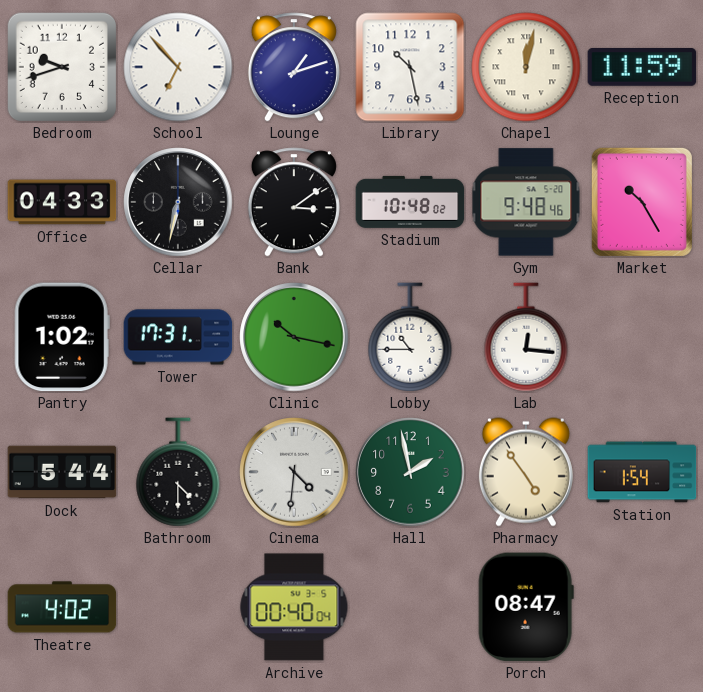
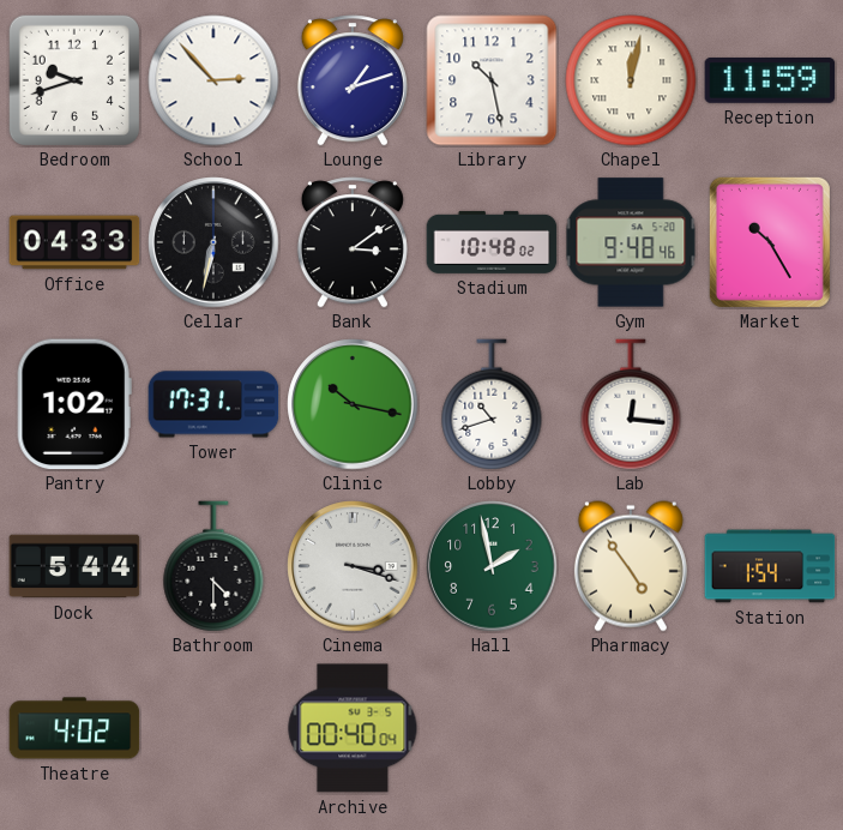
School: 6:53 -> 2:53 (213, 80)
Lobby: 10:45 -> 10:42 (492, 404)
Cinema: 4:31 -> 3:18 (353, 566)
Porch: 08:47 -> none (526, 607)
